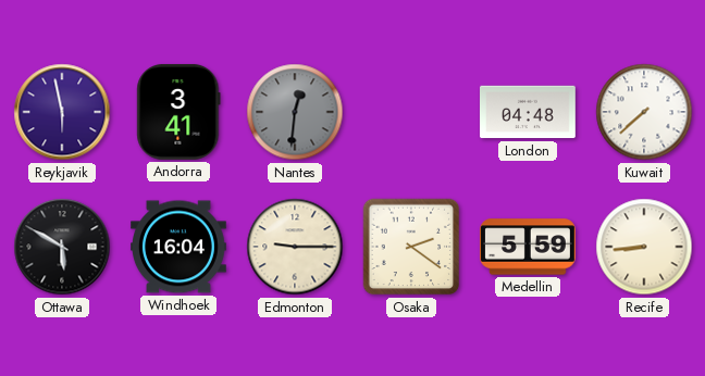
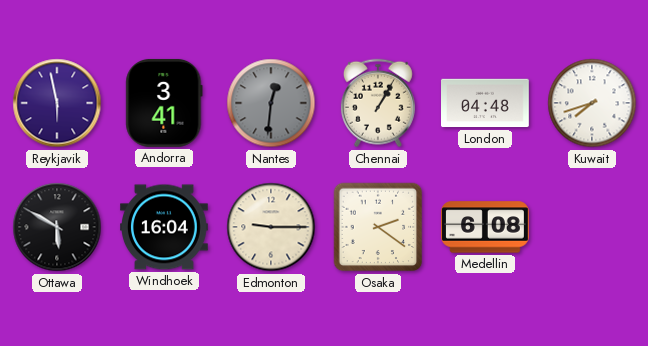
Chennai: none -> 1:05 (378, 103)
Kuwait: 7:38 -> 7:42 (592, 103)
Medellin: 5:59 -> 6:08 (486, 227)
Recife: 8:44 -> none (644, 247)
